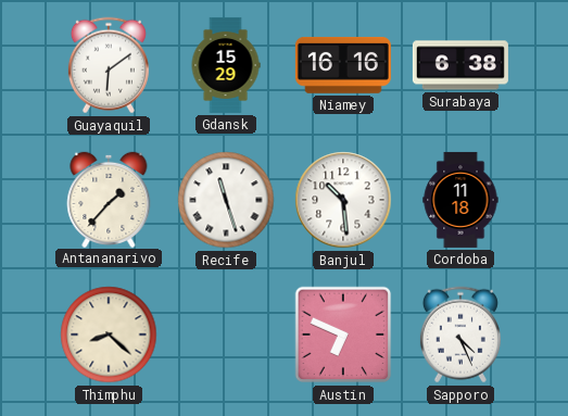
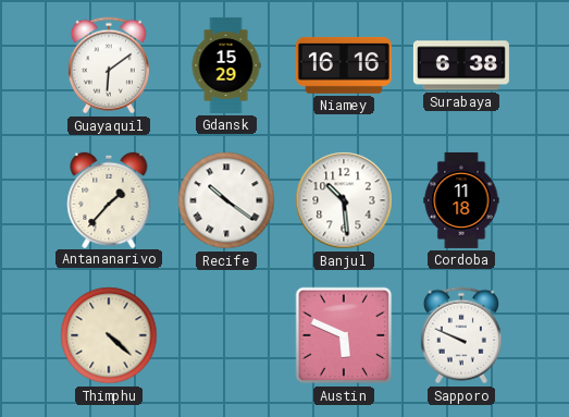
Recife: 11:27 -> 10:21 (226, 200)
Thimphu: 8:22 -> 4:22 (109, 335)
Austin: 6:49 -> 5:49 (344, 335)
Sapporo: 4:26 -> 9:49 (461, 335)
